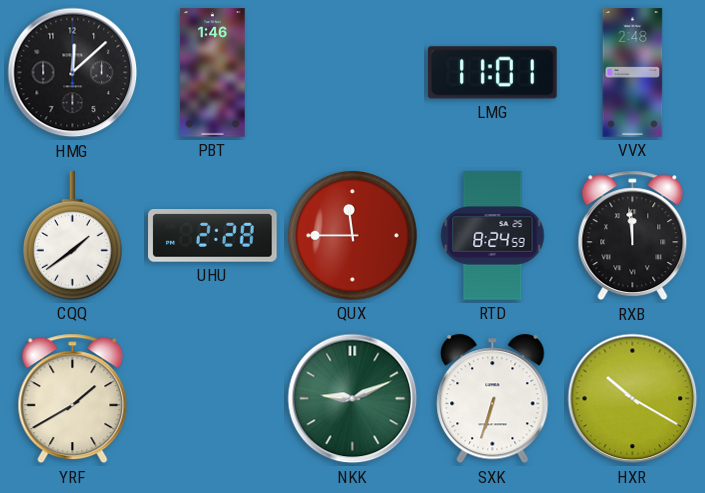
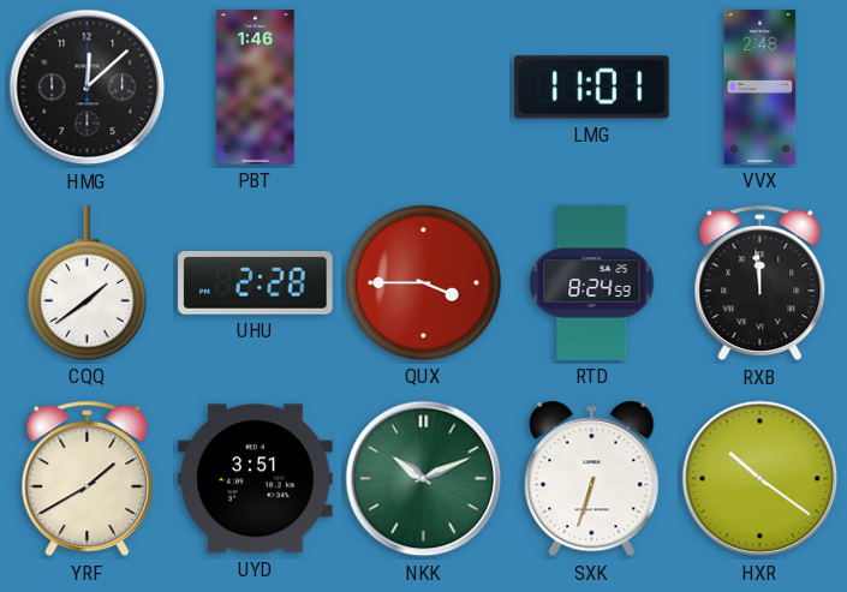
QUX: 11:45 -> 3:45 (424, 283)
UYD: none -> 3:51 (256, 479)
NKK: 9:11 -> 10:11 (424, 479)
HXR: 10:20 -> 10:21 (760, 479)
